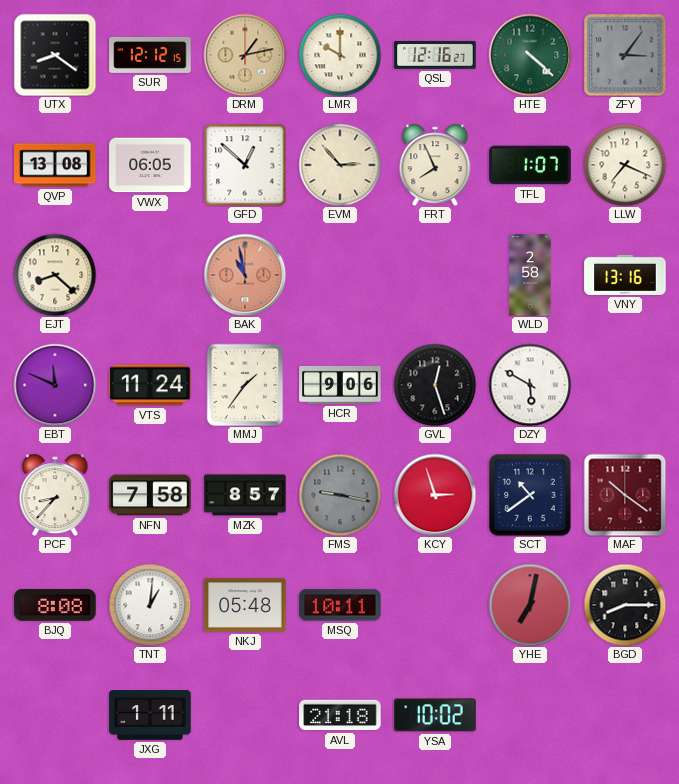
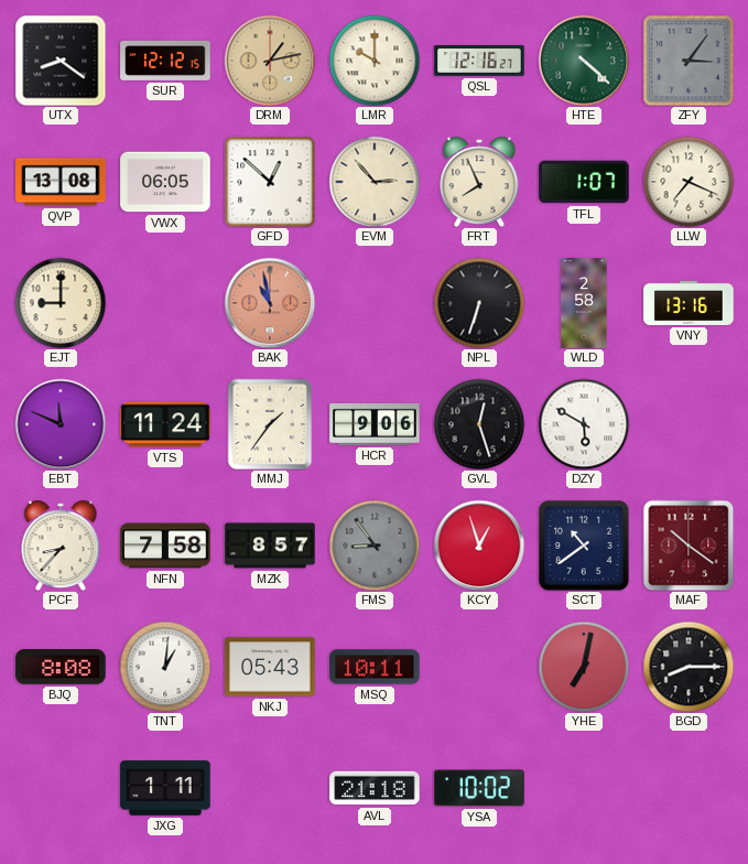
EJT: 8:22 -> 9:00 (61, 303)
NPL: none -> 6:33 (479, 303)
FMS: 9:17 -> 8:54 (375, 546)
KCY: 2:57 -> 12:57 (479, 546)
NKJ: 05:48 -> 05:43 (270, 667)
